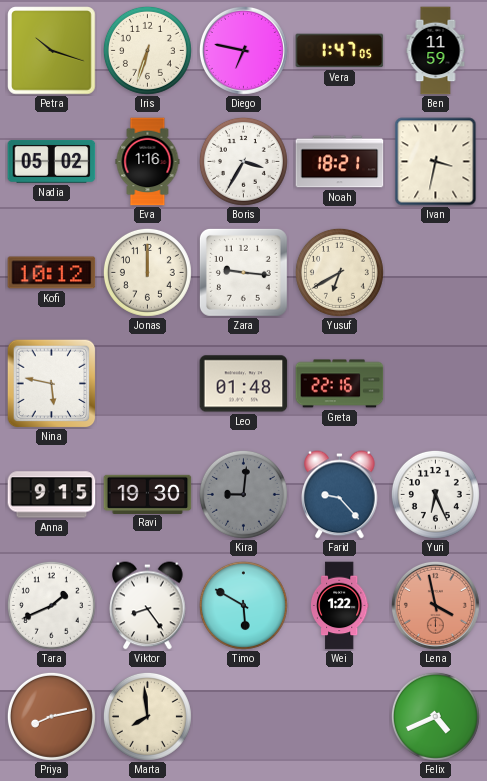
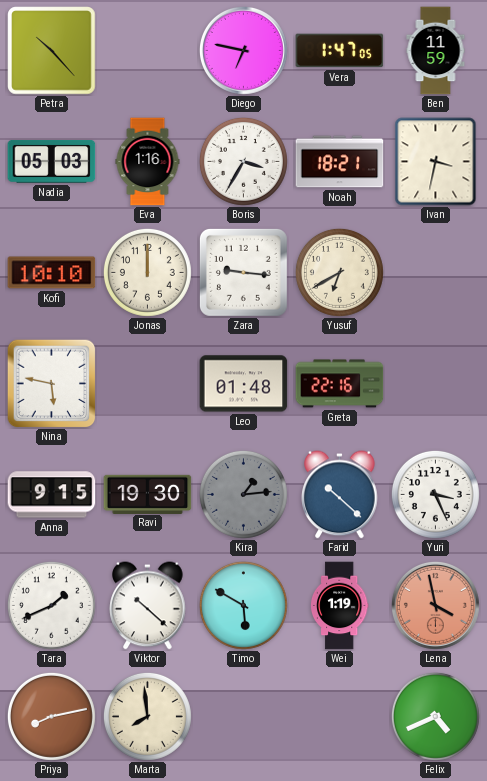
Petra: 10:18 -> 10:23 (52, 51)
Iris: 6:33 -> none (147, 50)
Nadia: 05:02 -> 05:03 (52, 162)
Kofi: 10:12 -> 10:10 (52, 273)
Kira: 9:01 -> 1:14 (243, 494)
Farid: 9:23 -> 10:22 (340, 495)
Yuri: 6:26 -> 3:26 (435, 494)
Viktor: 8:24 -> 10:22 (148, 606)
Wei: 1:22 -> 1:19 (339, 606)
